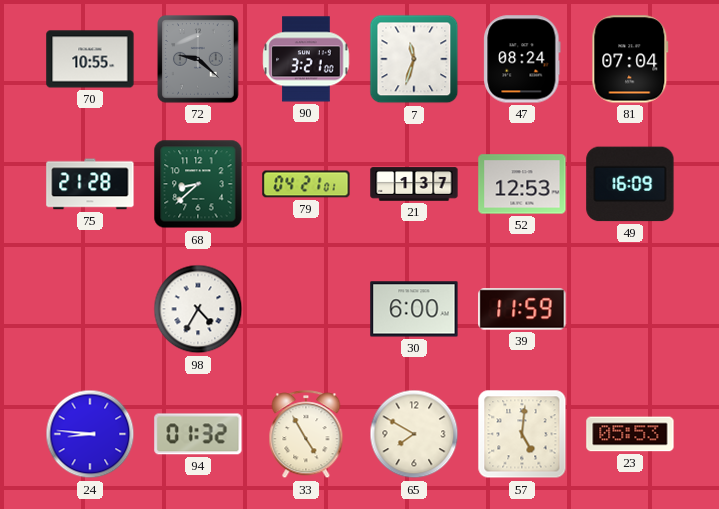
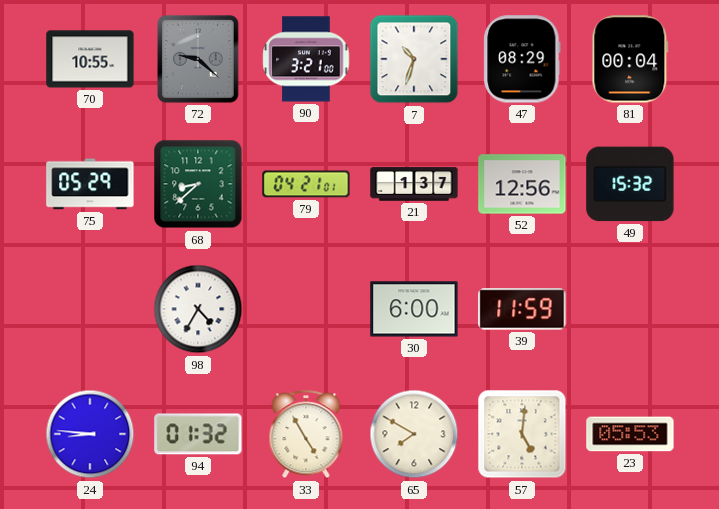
7: 11:33 -> 10:33 (414, 59)
47: 08:24 -> 08:29 (522, 59)
81: 07:04 -> 00:04 (630, 59)
75: 21:28 -> 05:29 (90, 184)
52: 12:53 -> 12:56 (522, 184)
49: 16:09 -> 15:32 (630, 184)
